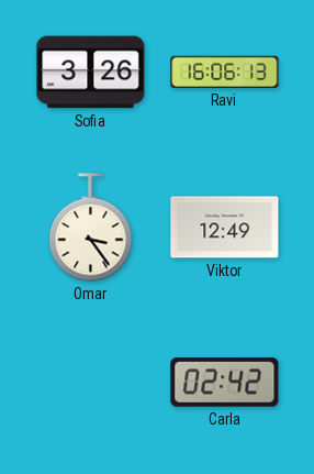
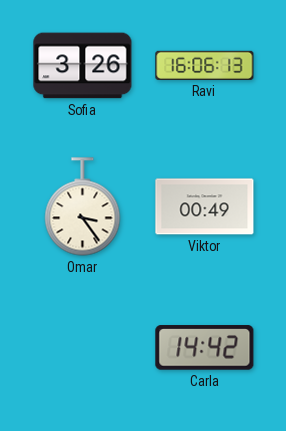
Viktor: 12:49 -> 00:49 (205, 207)
Carla: 02:42 -> 14:42 (205, 348)
